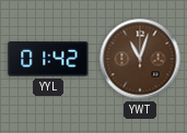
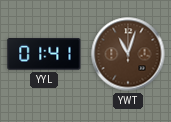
YYL: 01:42 -> 01:41 (44, 54)
